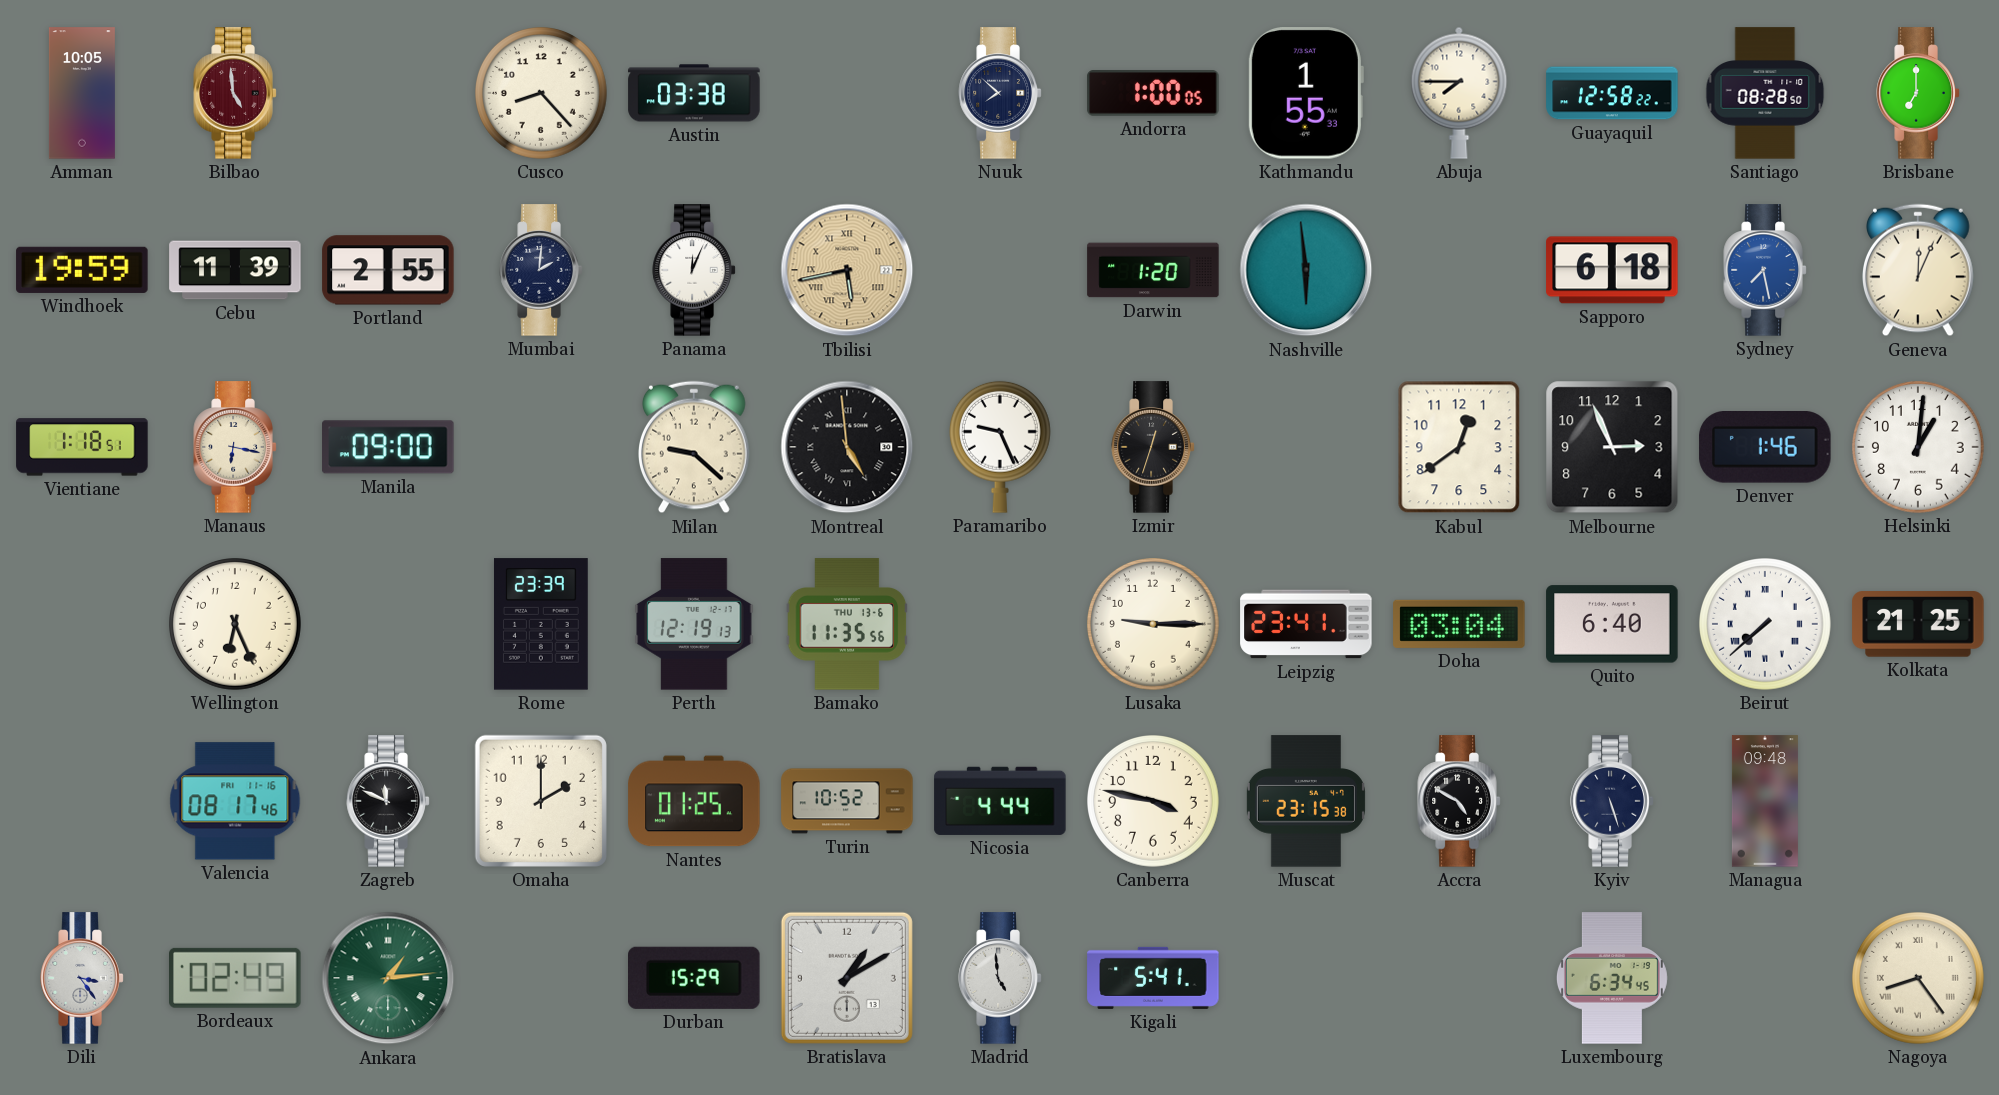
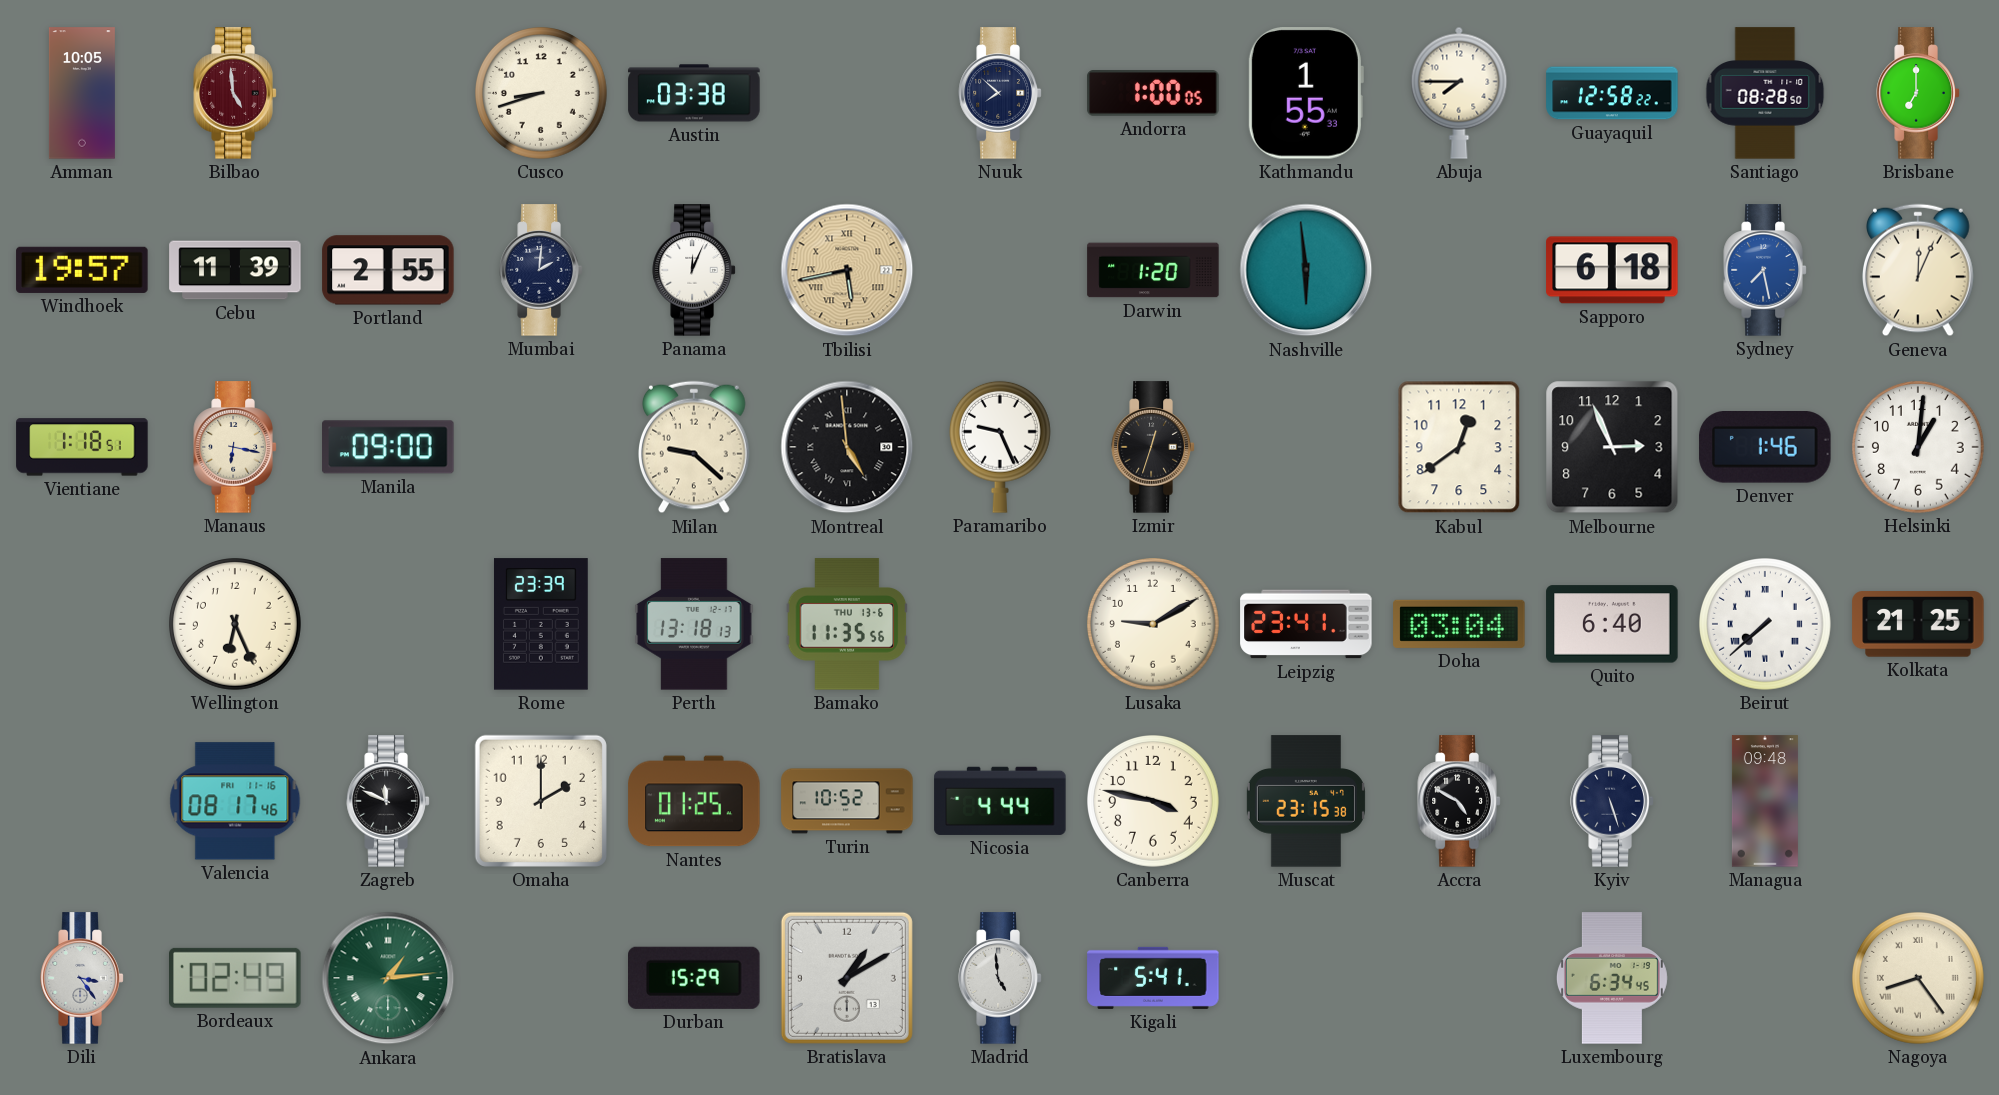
Cusco: 8:23 -> 8:42 (542, 94)
Windhoek: 19:59 -> 19:57 (82, 270)
Perth: 12:19 -> 13:18 (694, 624)
Lusaka: 9:15 -> 9:10 (1154, 625)
